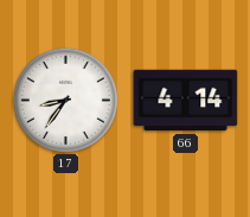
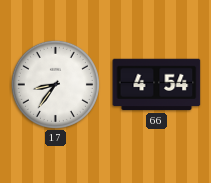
66: 4:14 -> 4:54 (157, 85)
